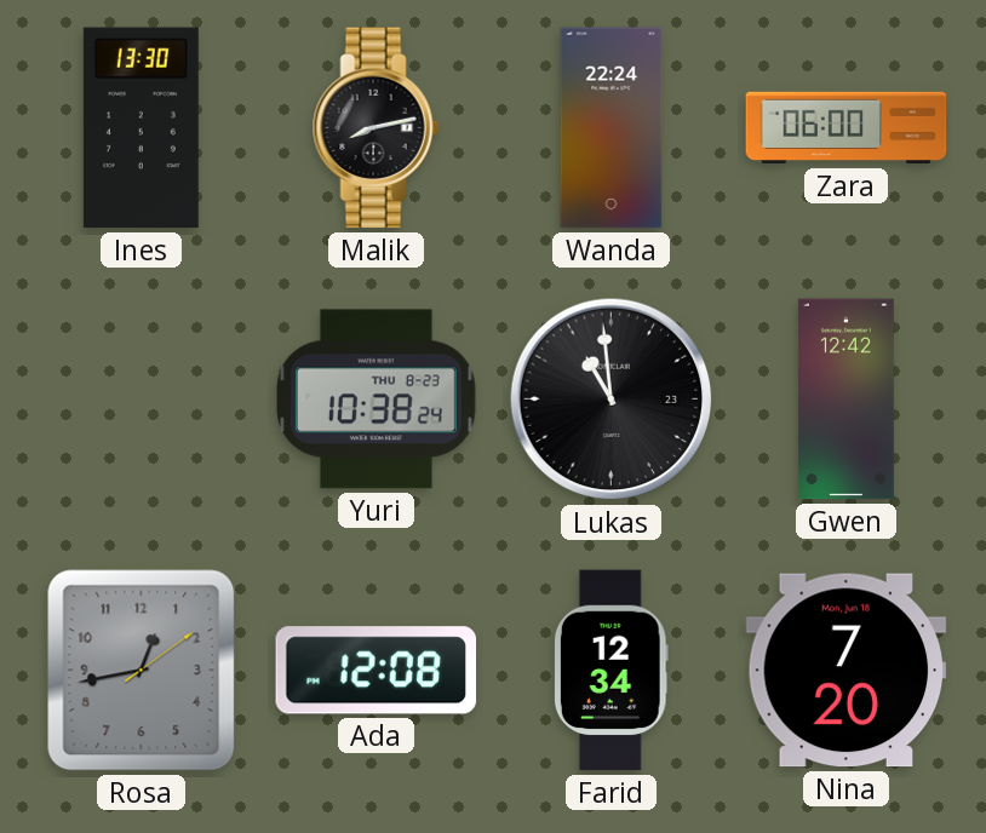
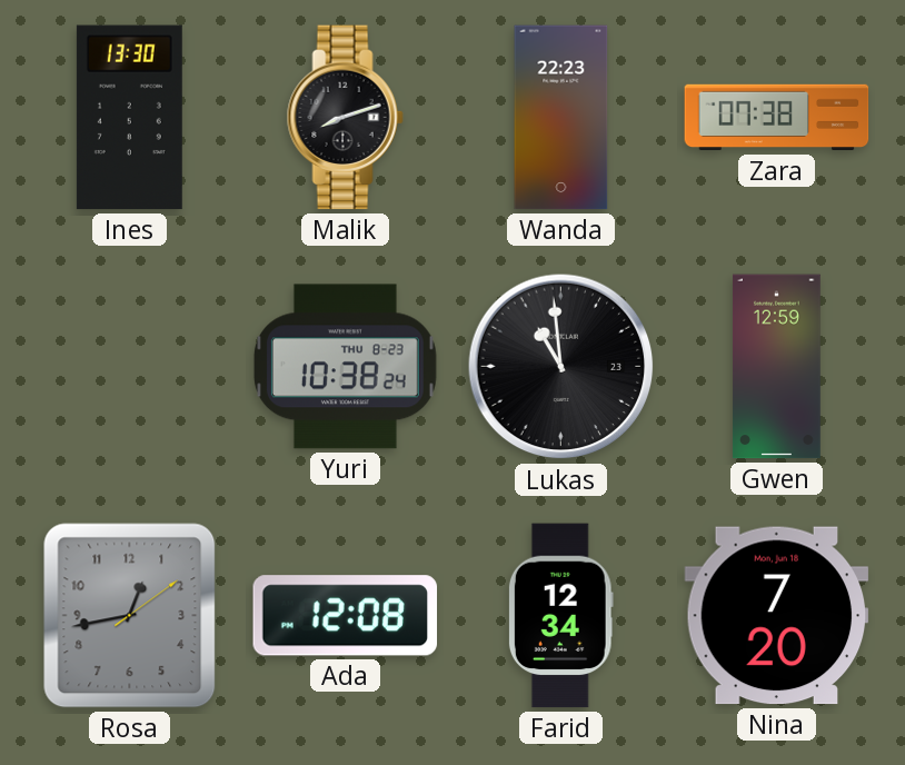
Malik: 8:13 -> 8:12 (345, 118)
Wanda: 22:24 -> 22:23 (561, 118)
Zara: 06:00 -> 07:38 (777, 118)
Gwen: 12:42 -> 12:59 (776, 367)
